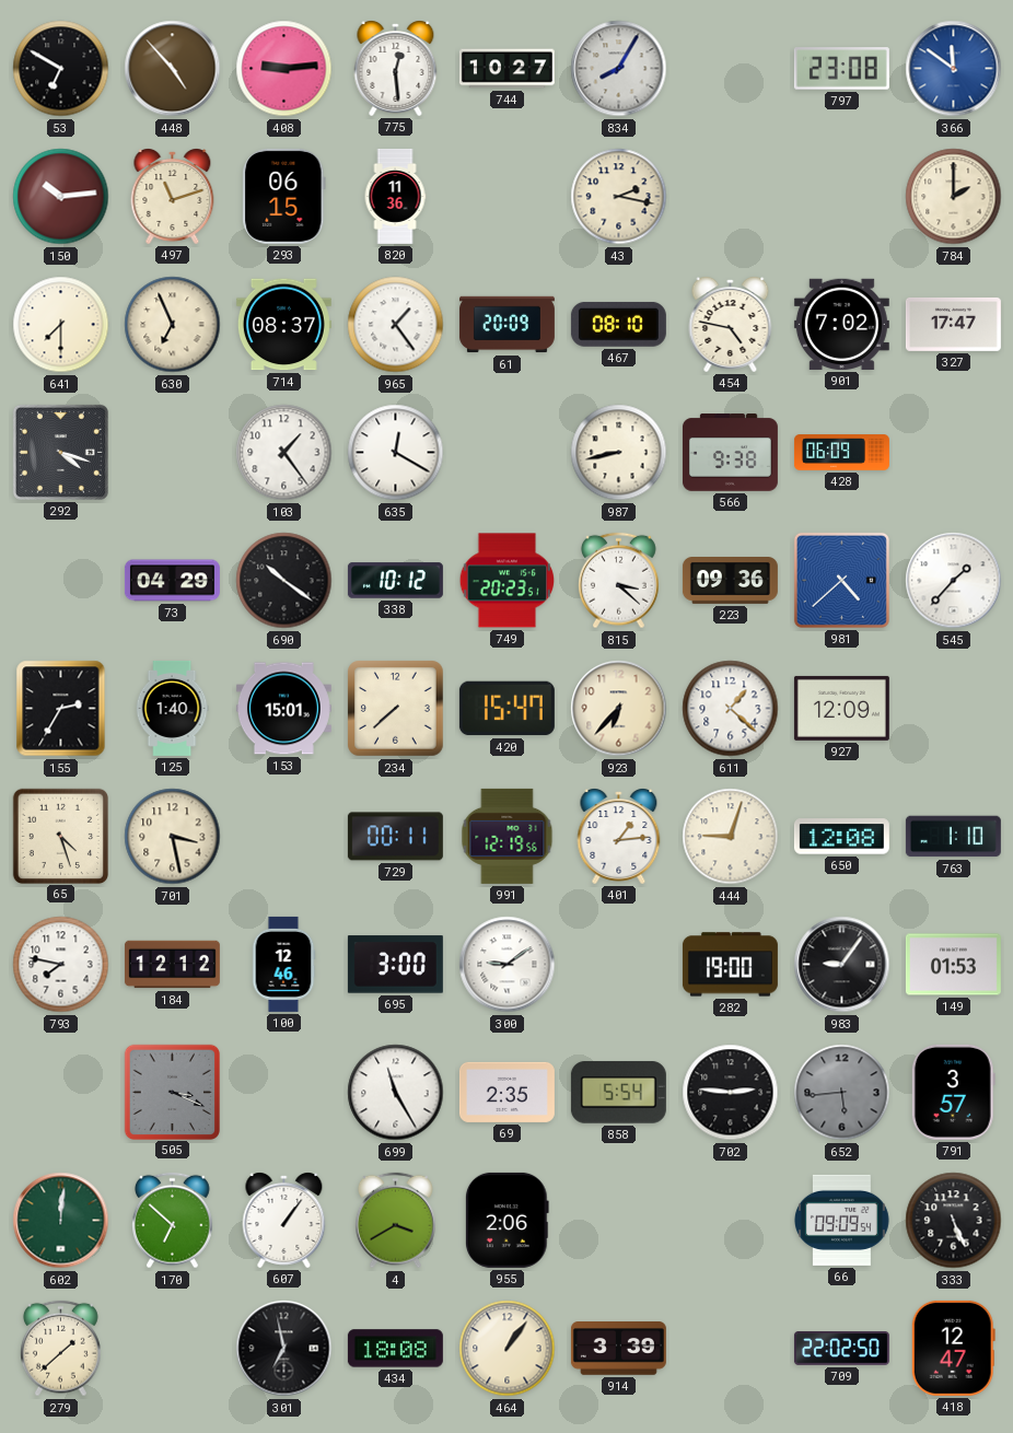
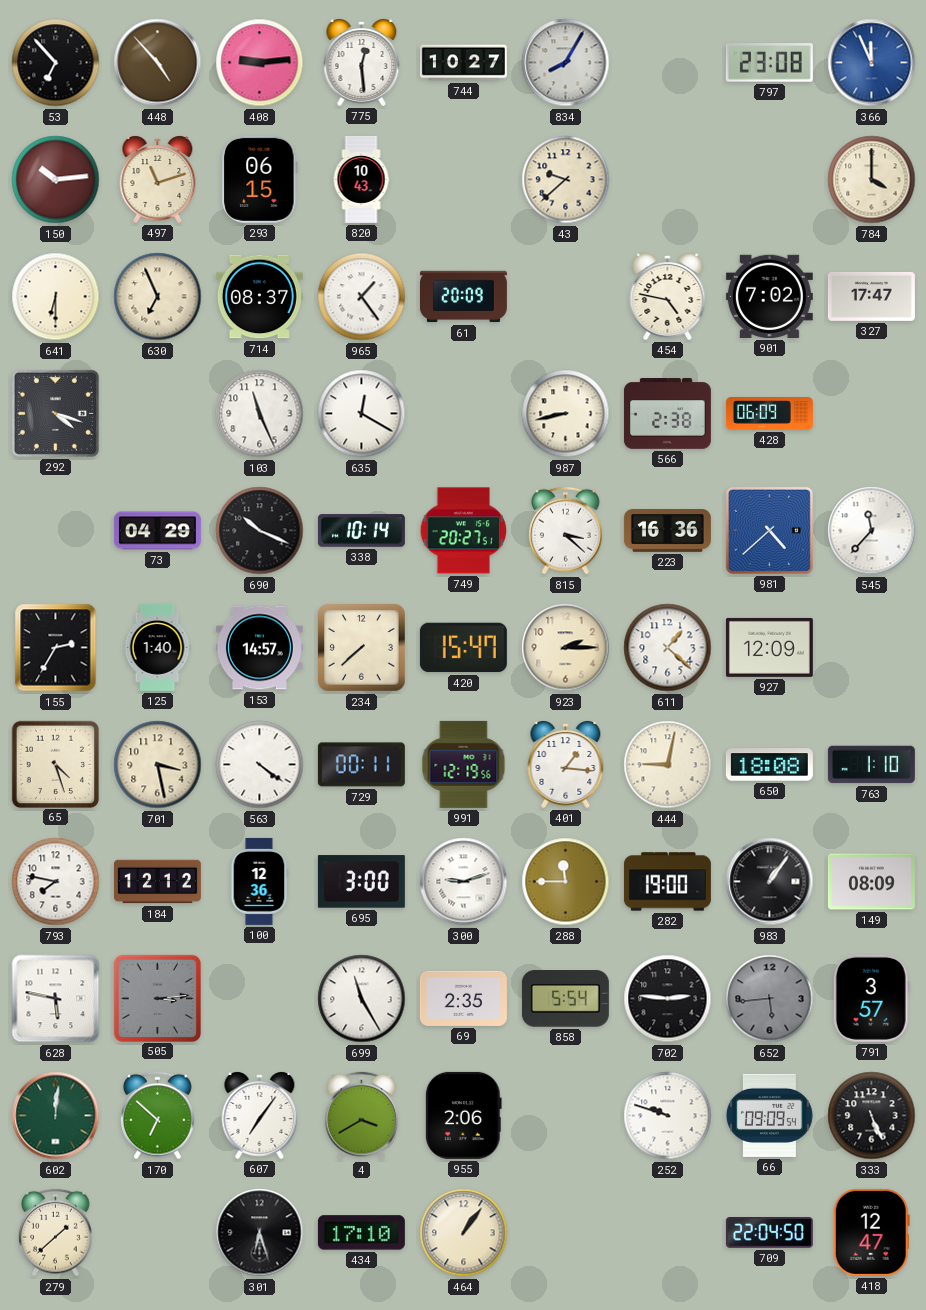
53: 6:50 -> 6:53 (56, 63)
366: 11:51 -> 11:56 (872, 63)
820: 11:36 -> 10:43 (361, 179)
43: 2:17 -> 9:38 (566, 180)
784: 2:00 -> 4:00 (872, 180)
641: 7:30 -> 6:30 (56, 297)
467: 08:10 -> none (618, 324)
103: 1:24 -> 11:26 (260, 414)
566: 9:38 -> 2:38 (667, 414)
690: 10:21 -> 10:19 (260, 531)
338: 10:12 -> 10:14 (361, 531)
749: 20:23 -> 20:27 (464, 531)
223: 09:36 -> 16:36 (667, 531)
545: 1:37 -> 11:37 (872, 531)
153: 15:01 -> 14:57 (259, 648)
923: 6:37 -> 2:15 (566, 648)
563: none -> 4:21 (260, 765)
401: 1:14 -> 1:16 (566, 765)
444: 9:03 -> 9:02 (668, 765)
650: 12:08 -> 18:08 (769, 765)
100: 12:46 -> 12:36 (259, 881)
300: 9:09 -> 9:12 (464, 882)
288: none -> 11:45 (566, 882)
983: 9:06 -> 1:06 (770, 882)
149: 01:53 -> 08:09 (871, 882)
628: none -> 5:47 (56, 999)
505: 3:19 -> 3:14 (157, 998)
607: 1:06 -> 7:06 (260, 1116)
252: none -> 9:48 (668, 1116)
301: 6:58 -> 6:27 (260, 1233)
434: 18:08 -> 17:10 (361, 1233)
914: 3:39 -> none (618, 1349)
709: 22:02 -> 22:04 (769, 1233)
